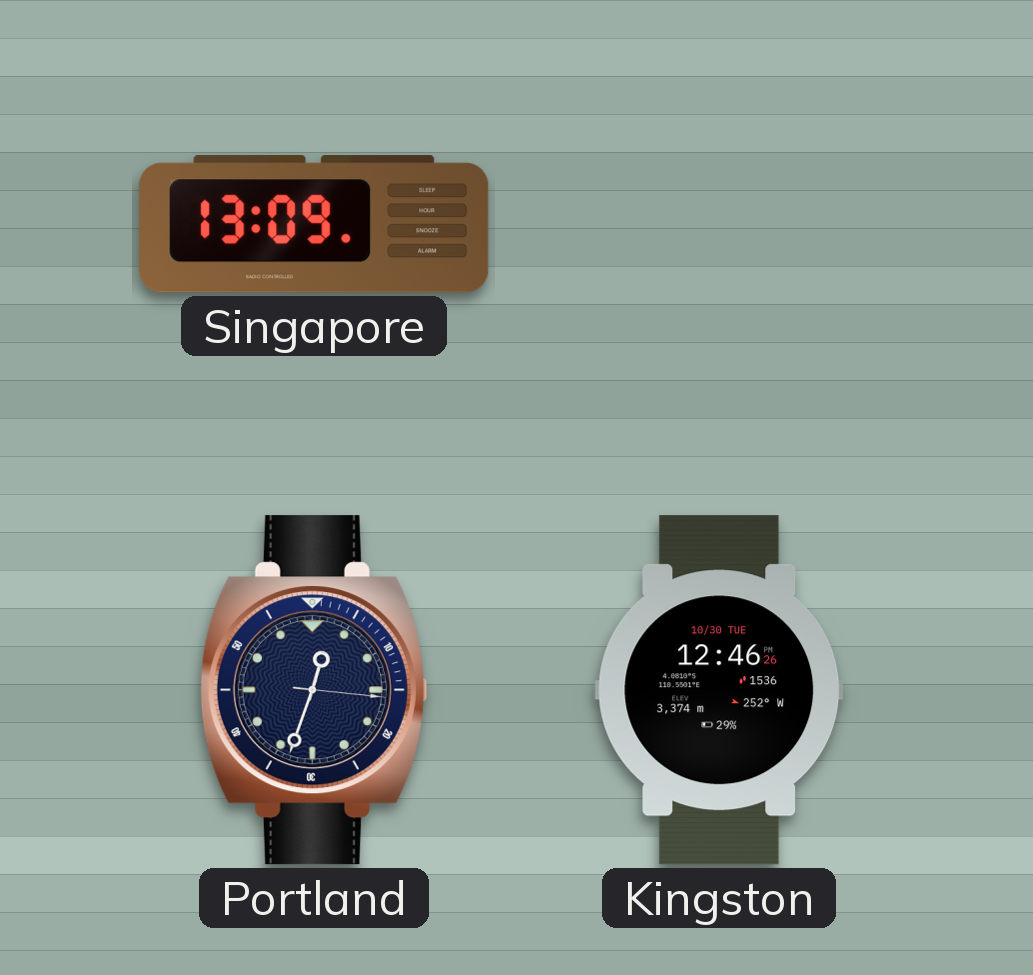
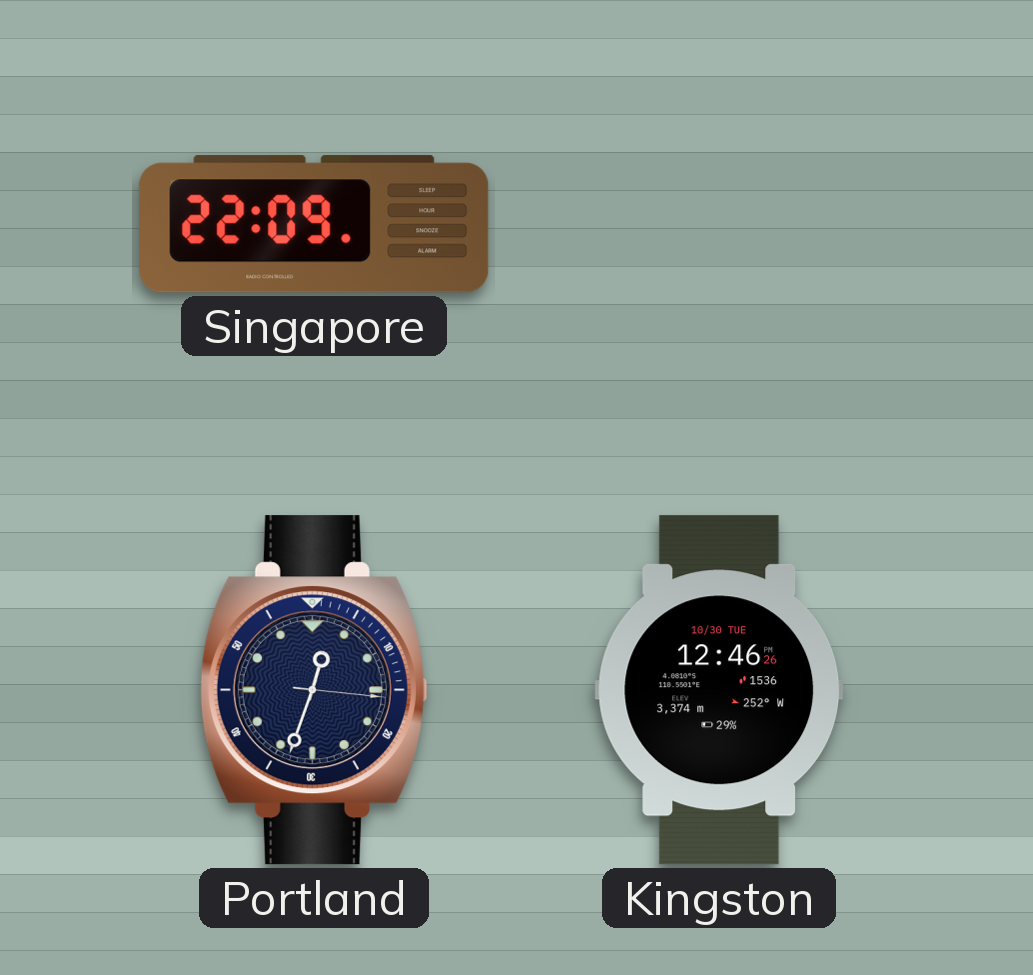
Singapore: 13:09 -> 22:09 (314, 224)
